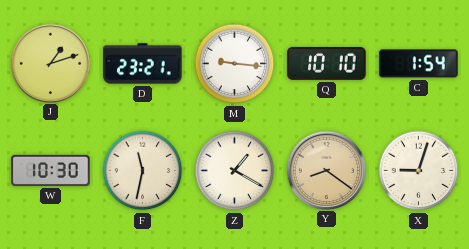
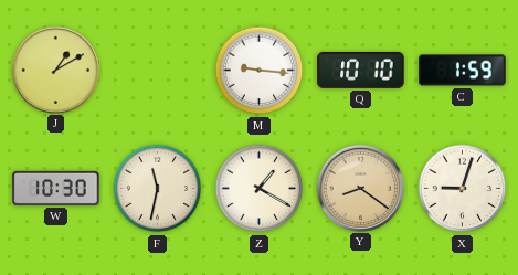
J: 1:12 -> 1:10 (55, 70)
D: 23:21 -> none (143, 64)
C: 1:54 -> 1:59 (463, 71)
